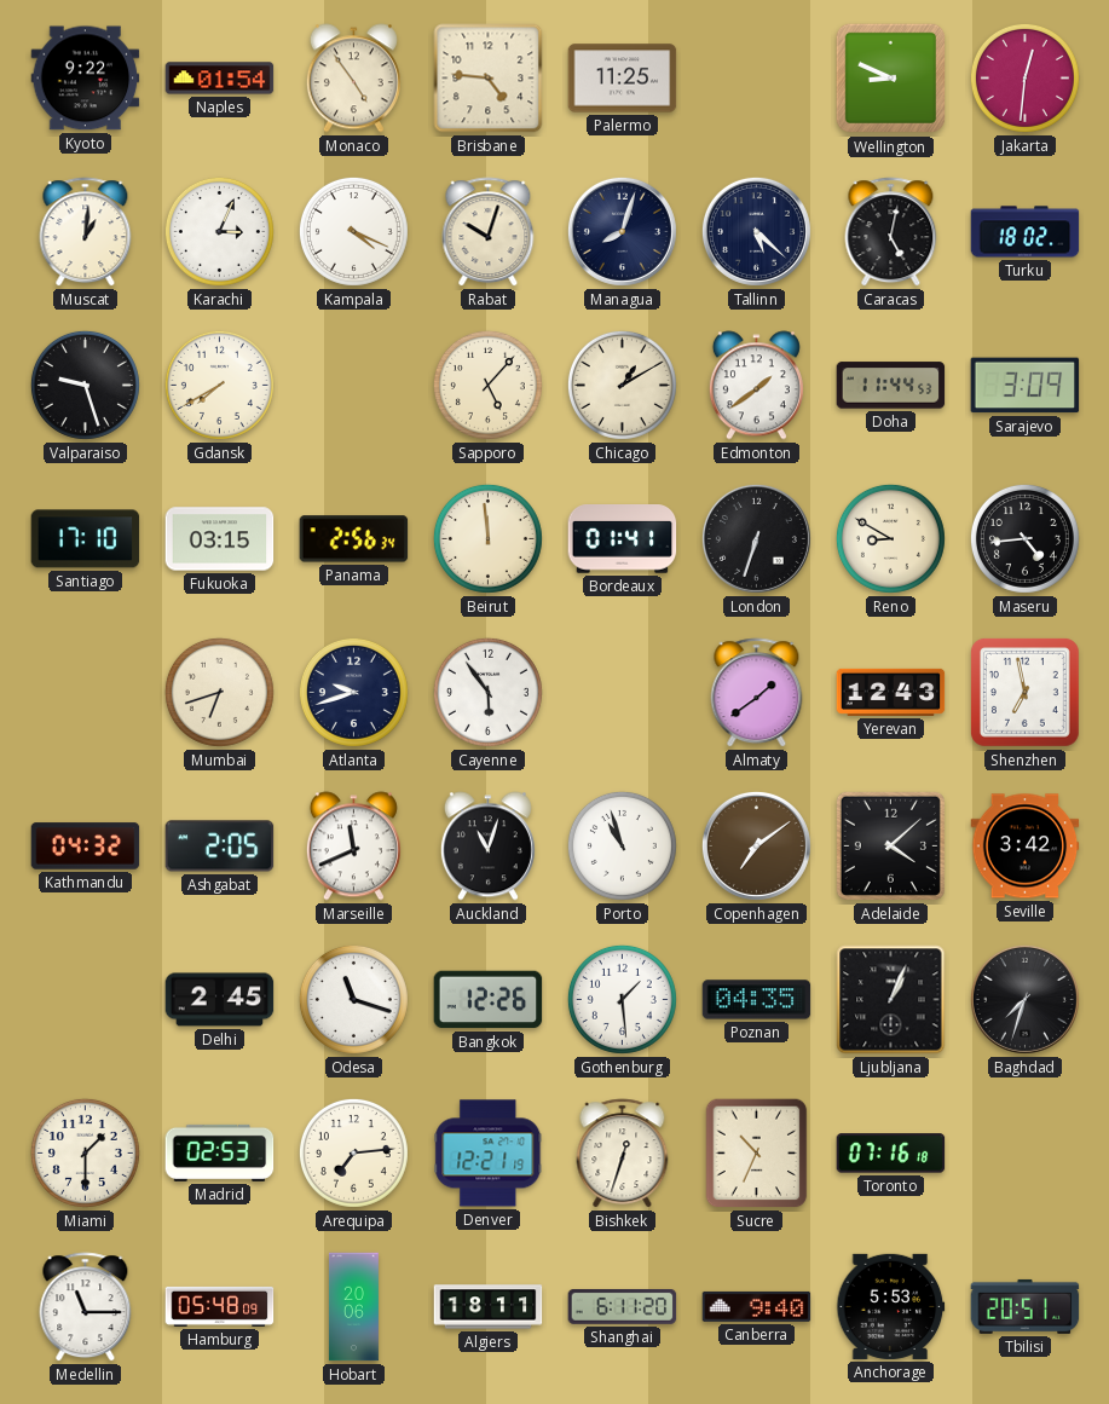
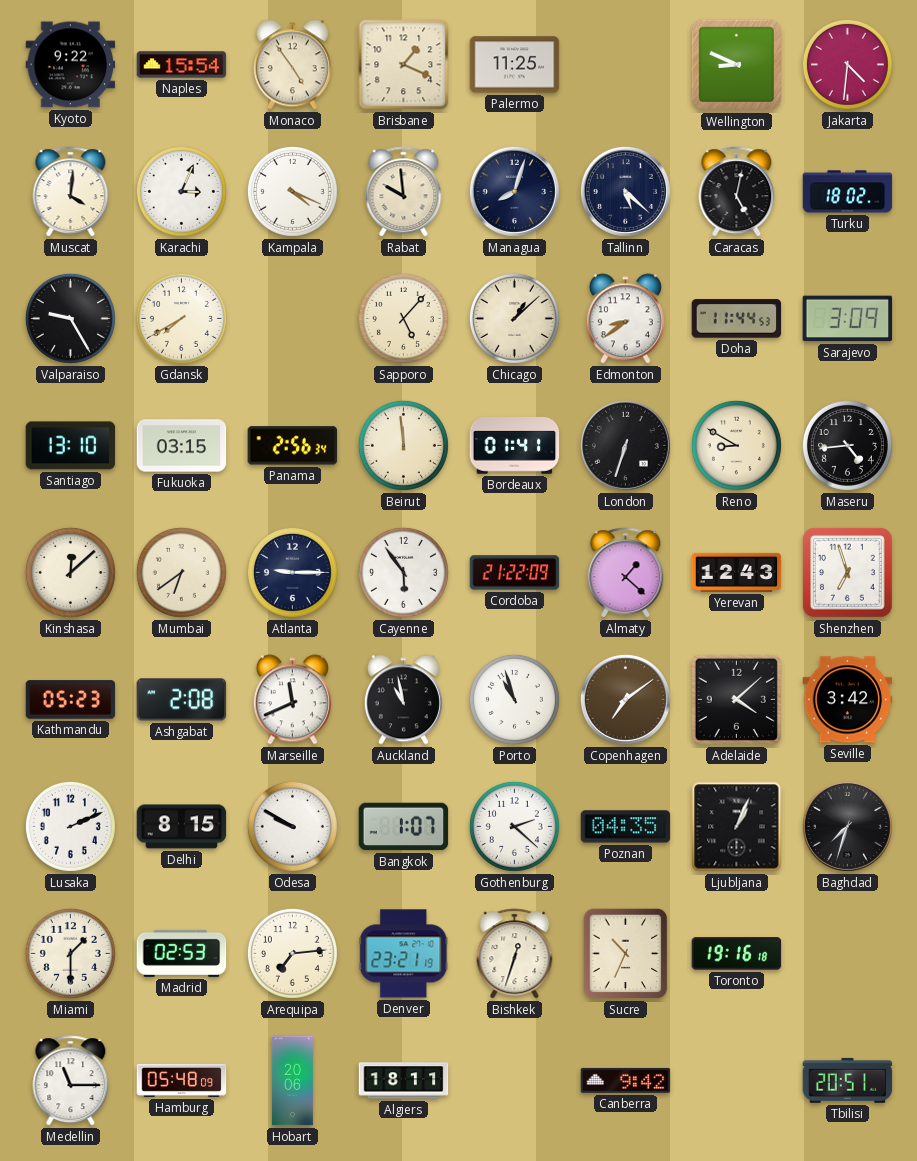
Naples: 01:54 -> 15:54 (182, 65)
Brisbane: 4:46 -> 1:19 (404, 65)
Jakarta: 12:31 -> 4:31 (847, 64)
Muscat: 1:01 -> 4:01 (71, 192)
Rabat: 10:03 -> 9:59 (404, 192)
Valparaiso: 9:27 -> 9:25 (70, 318)
Chicago: 1:10 -> 1:08 (514, 318)
Edmonton: 1:39 -> 8:39 (625, 319)
Santiago: 17:10 -> 13:10 (71, 446)
Kinshasa: none -> 12:08 (70, 572)
Mumbai: 6:42 -> 6:39 (181, 572)
Atlanta: 9:42 -> 9:15 (292, 572)
Cordoba: none -> 21:22 (515, 573)
Almaty: 1:39 -> 1:22 (626, 573)
Shenzhen: 6:58 -> 6:57 (848, 573)
Kathmandu: 04:32 -> 05:23 (71, 700)
Ashgabat: 2:05 -> 2:08 (182, 700)
Auckland: 11:03 -> 10:58 (403, 700)
Lusaka: none -> 2:11 (70, 826)
Delhi: 2:45 -> 8:15 (182, 827)
Odesa: 11:18 -> 9:50 (292, 826)
Bangkok: 12:26 -> 1:07 (404, 827)
Gothenburg: 1:29 -> 2:22 (514, 826)
Denver: 12:21 -> 23:21 (404, 954)
Toronto: 07:16 -> 19:16 (737, 954)
Shanghai: 6:11 -> none (623, 1307)
Canberra: 9:40 -> 9:42 (626, 1080)
Anchorage: 5:53 -> none (891, 1306)
